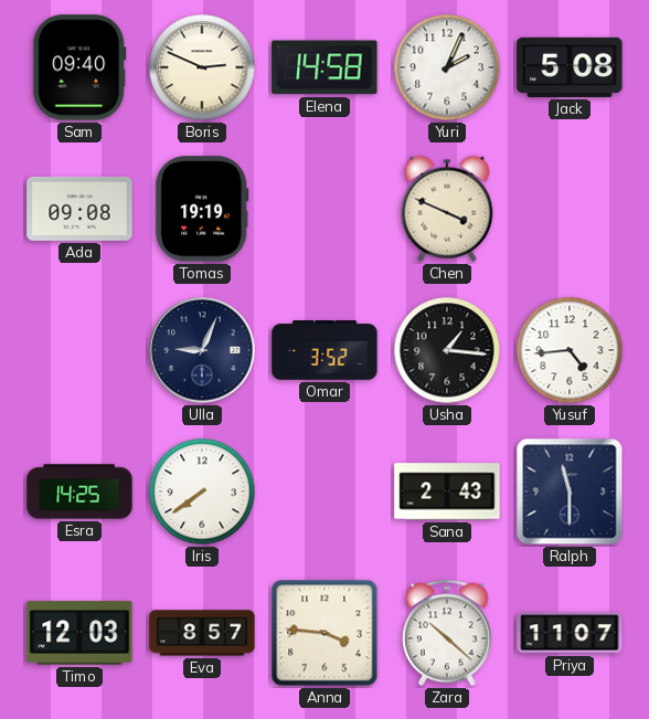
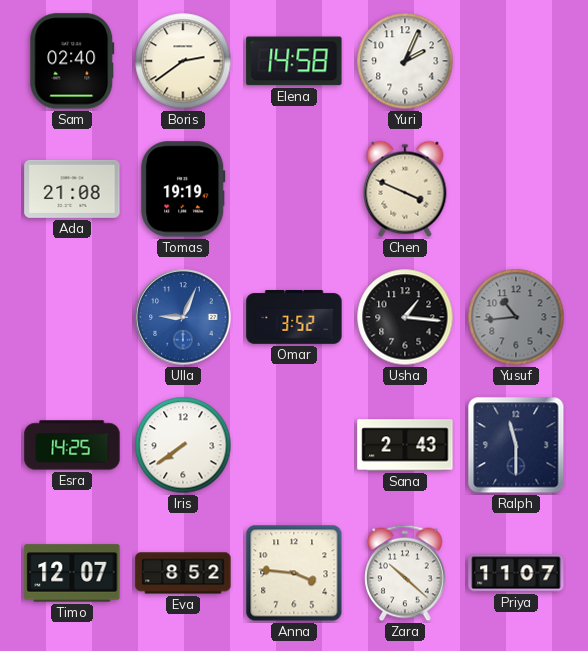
Sam: 09:40 -> 02:40 (72, 61)
Boris: 2:49 -> 2:39 (183, 61)
Jack: 5:08 -> none (570, 67)
Ada: 09:08 -> 21:08 (72, 189)
Ulla dial: navy -> blue (183, 317)
Yusuf: 4:44 -> 10:44 (516, 317)
Yusuf dial: white -> grey (516, 317)
Timo: 12:03 -> 12:07 (72, 573)
Eva: 8:57 -> 8:52 (183, 573)
